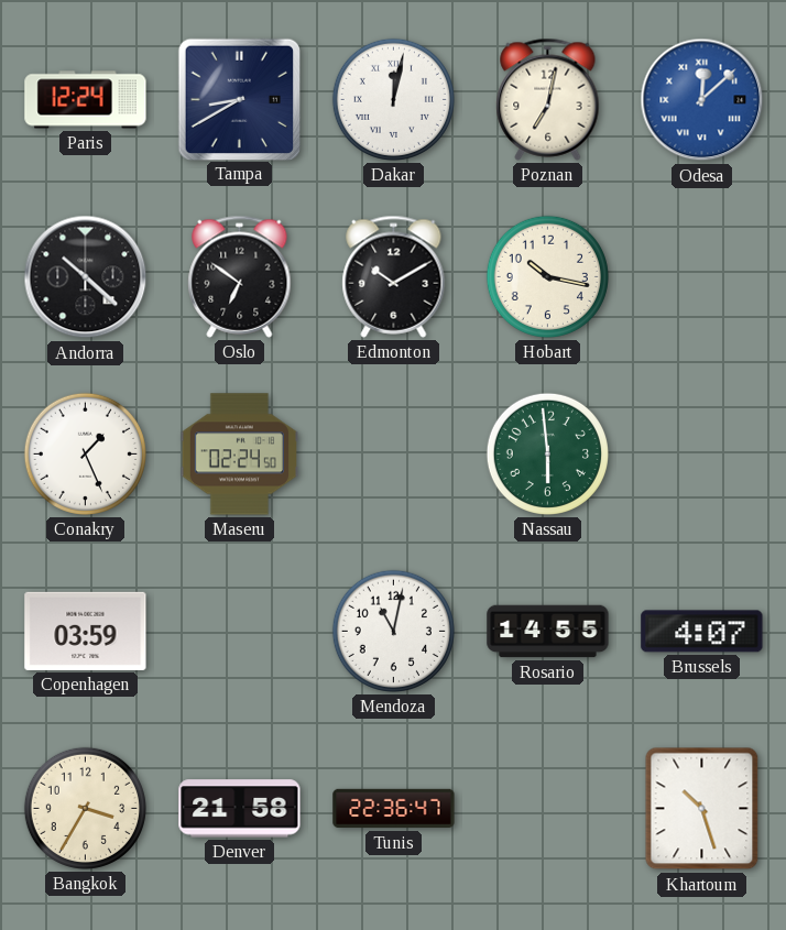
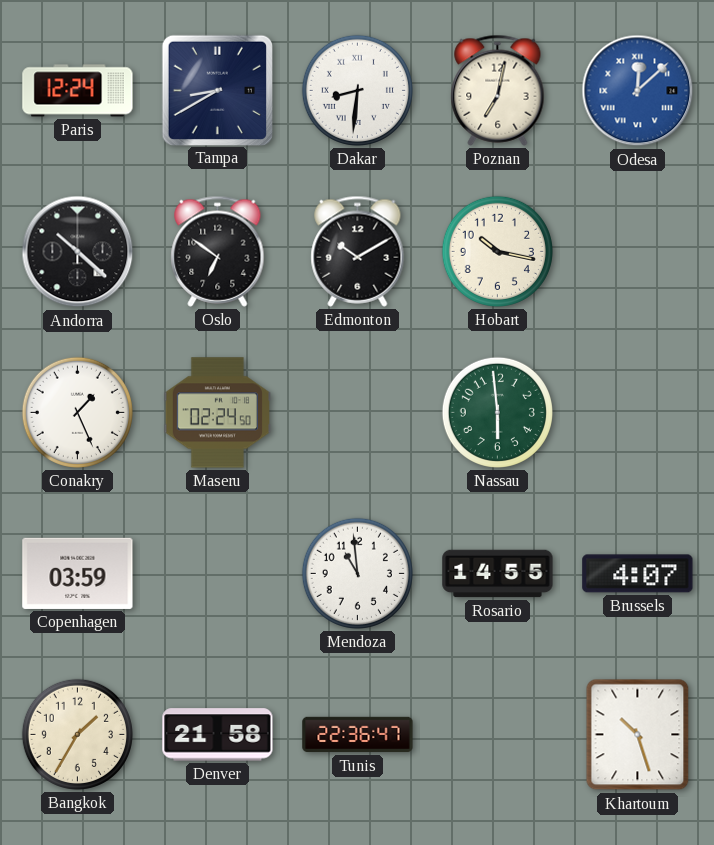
Dakar: 12:02 -> 8:31 (357, 90)
Mendoza: 11:02 -> 10:59 (357, 573)
Bangkok: 3:35 -> 1:35 (77, 734)
